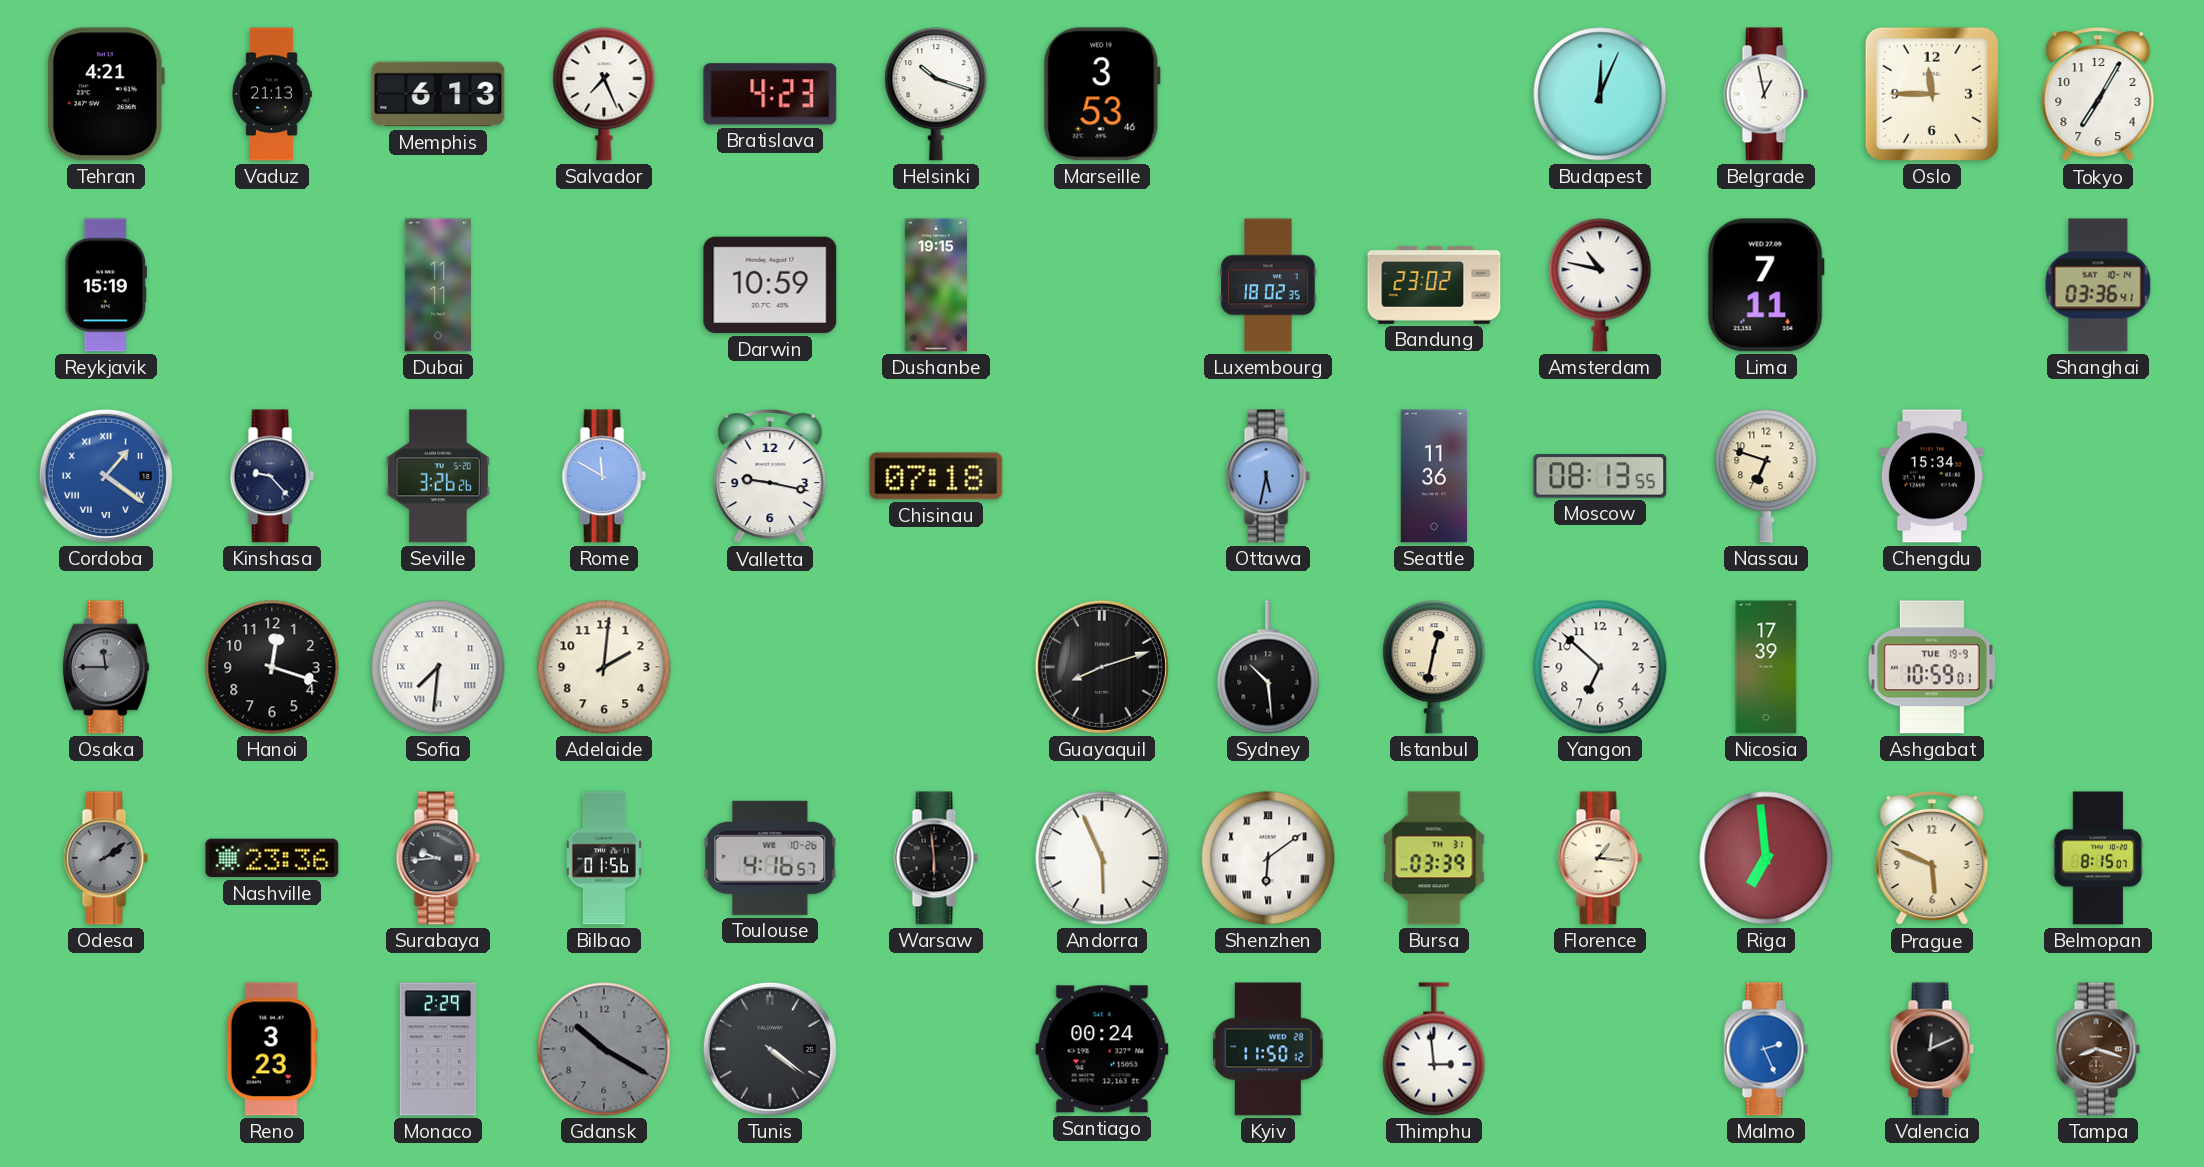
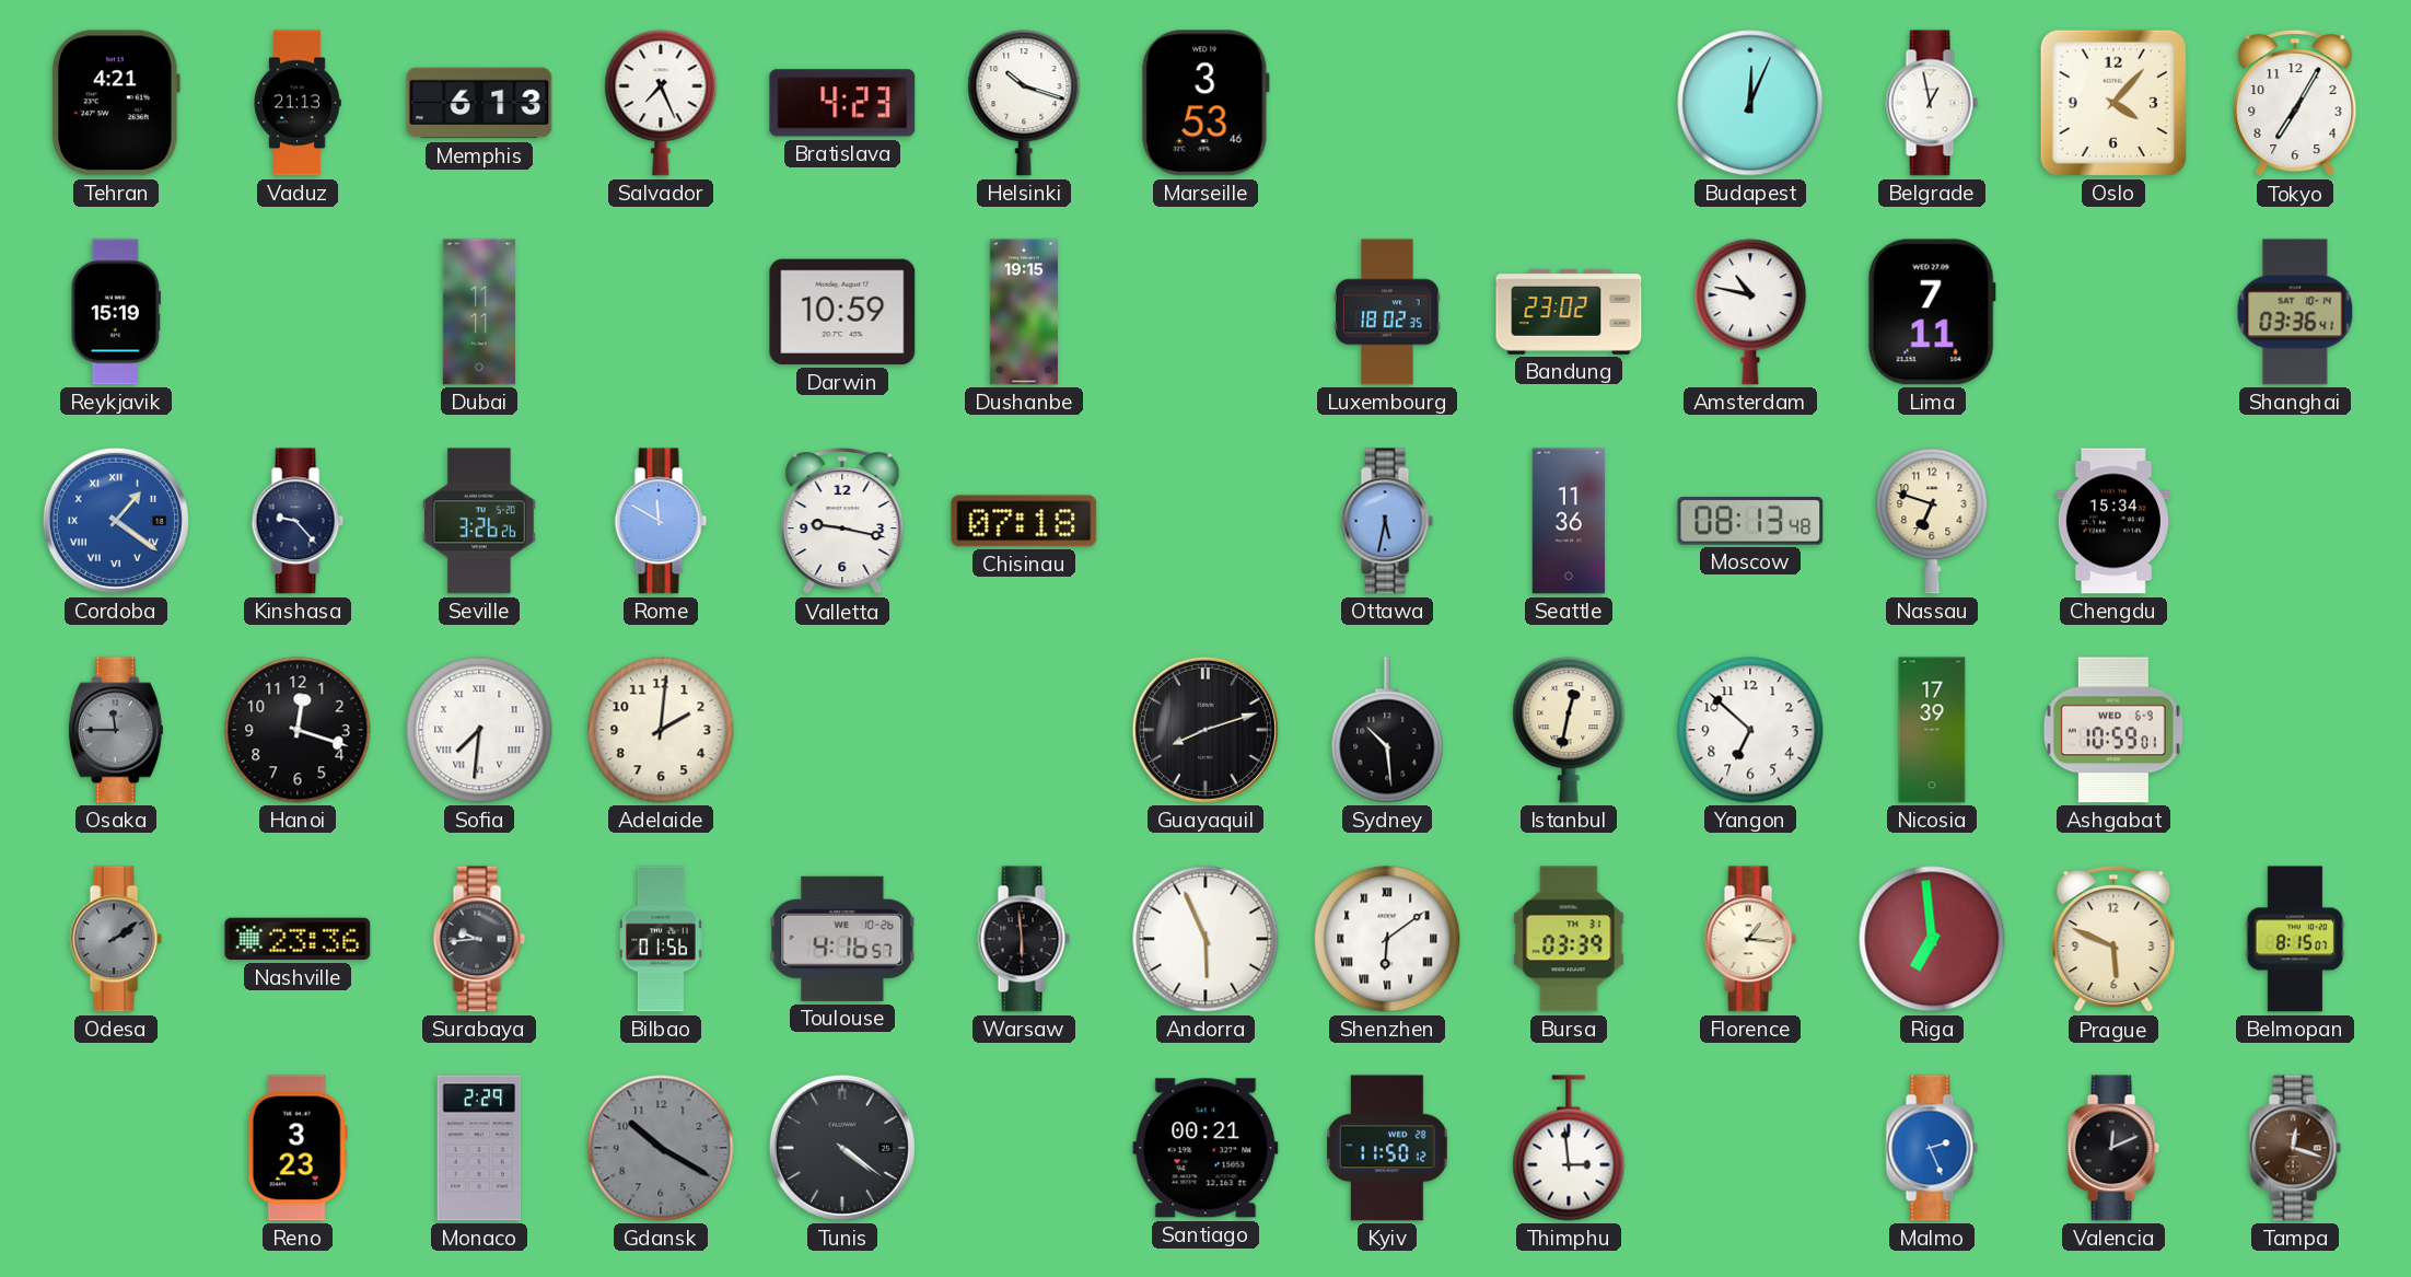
Oslo: 11:45 -> 4:07 (2113, 103)
Moscow: 08:13:55 -> 08:13:48 (1750, 521)
Ashgabat date: TUE 19-9 -> WED 6-9 (2113, 730)
Santiago: 00:24 -> 00:21 (1205, 1148)
Tampa: 8:18 -> 12:18 (2295, 1148)
